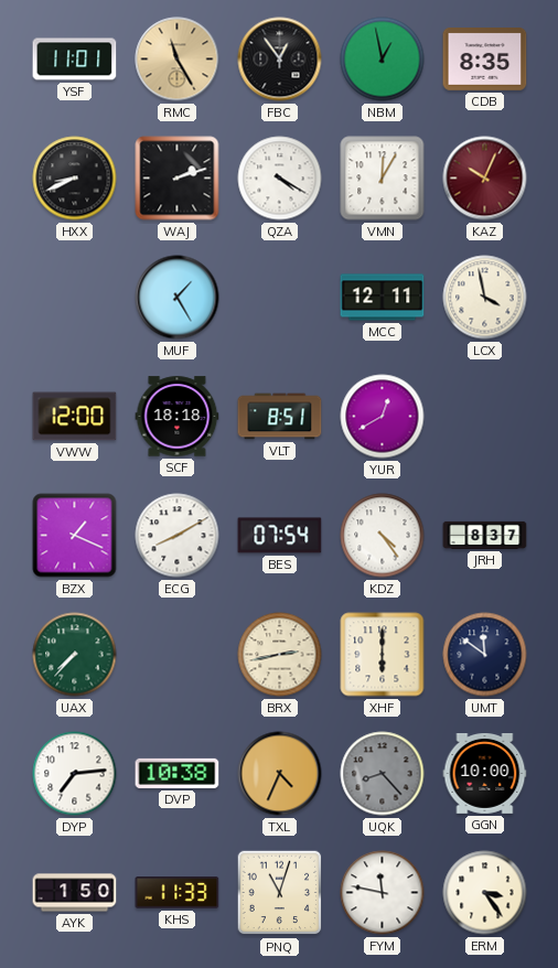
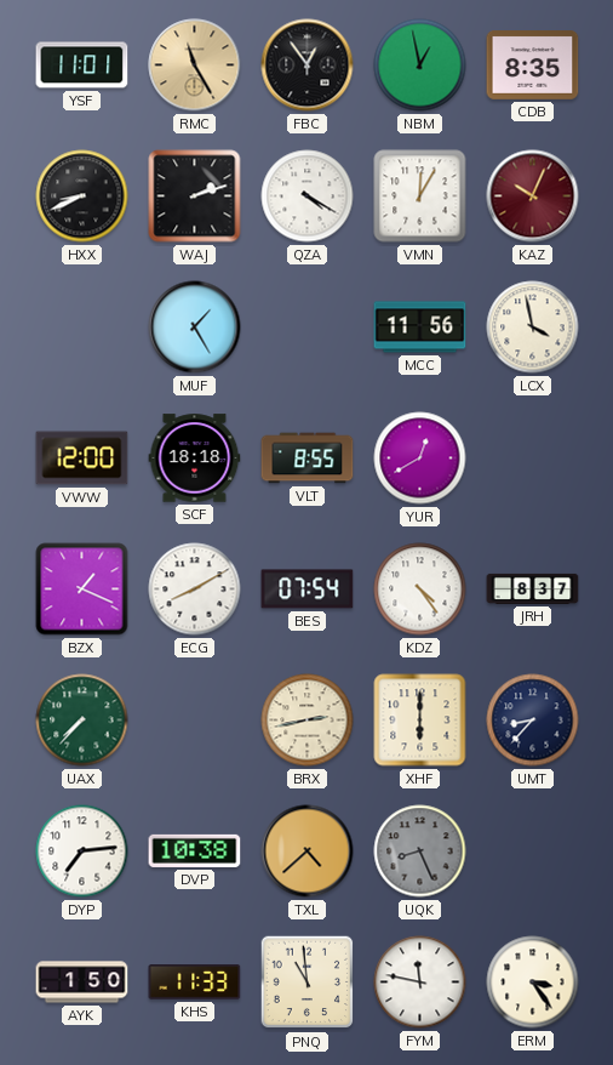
MCC: 12:11 -> 11:56 (420, 328)
VLT: 8:51 -> 8:55 (308, 459)
UMT: 11:51 -> 8:37 (533, 721)
TXL: 4:34 -> 4:38 (308, 852)
UQK: 8:23 -> 8:26 (420, 852)
GGN: 10:00 -> none (485, 774)
PNQ: 11:03 -> 10:59 (308, 983)
